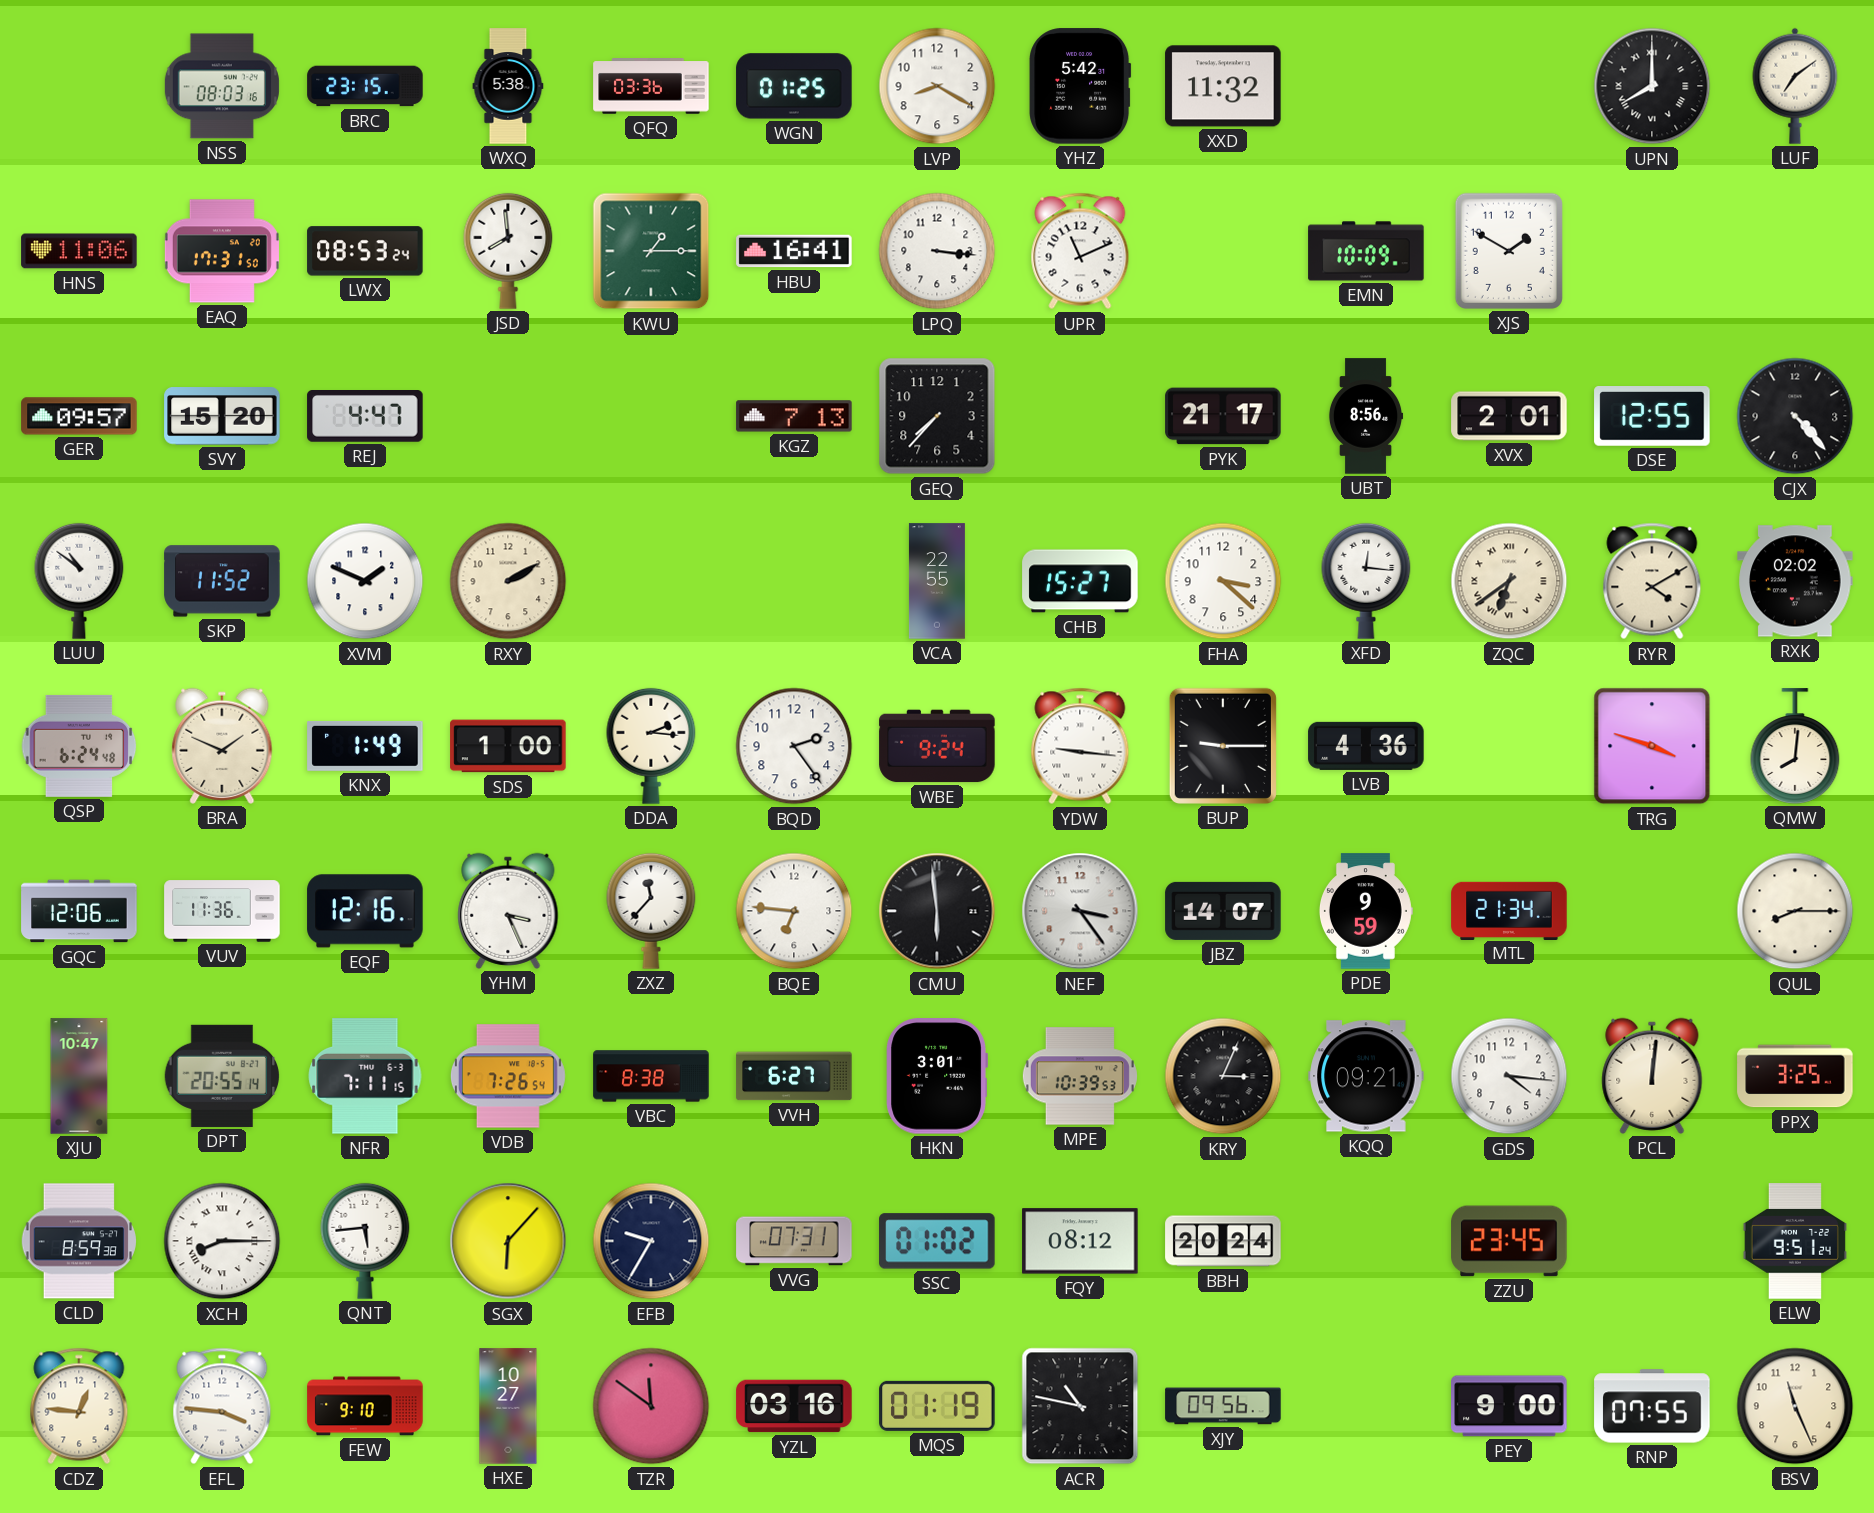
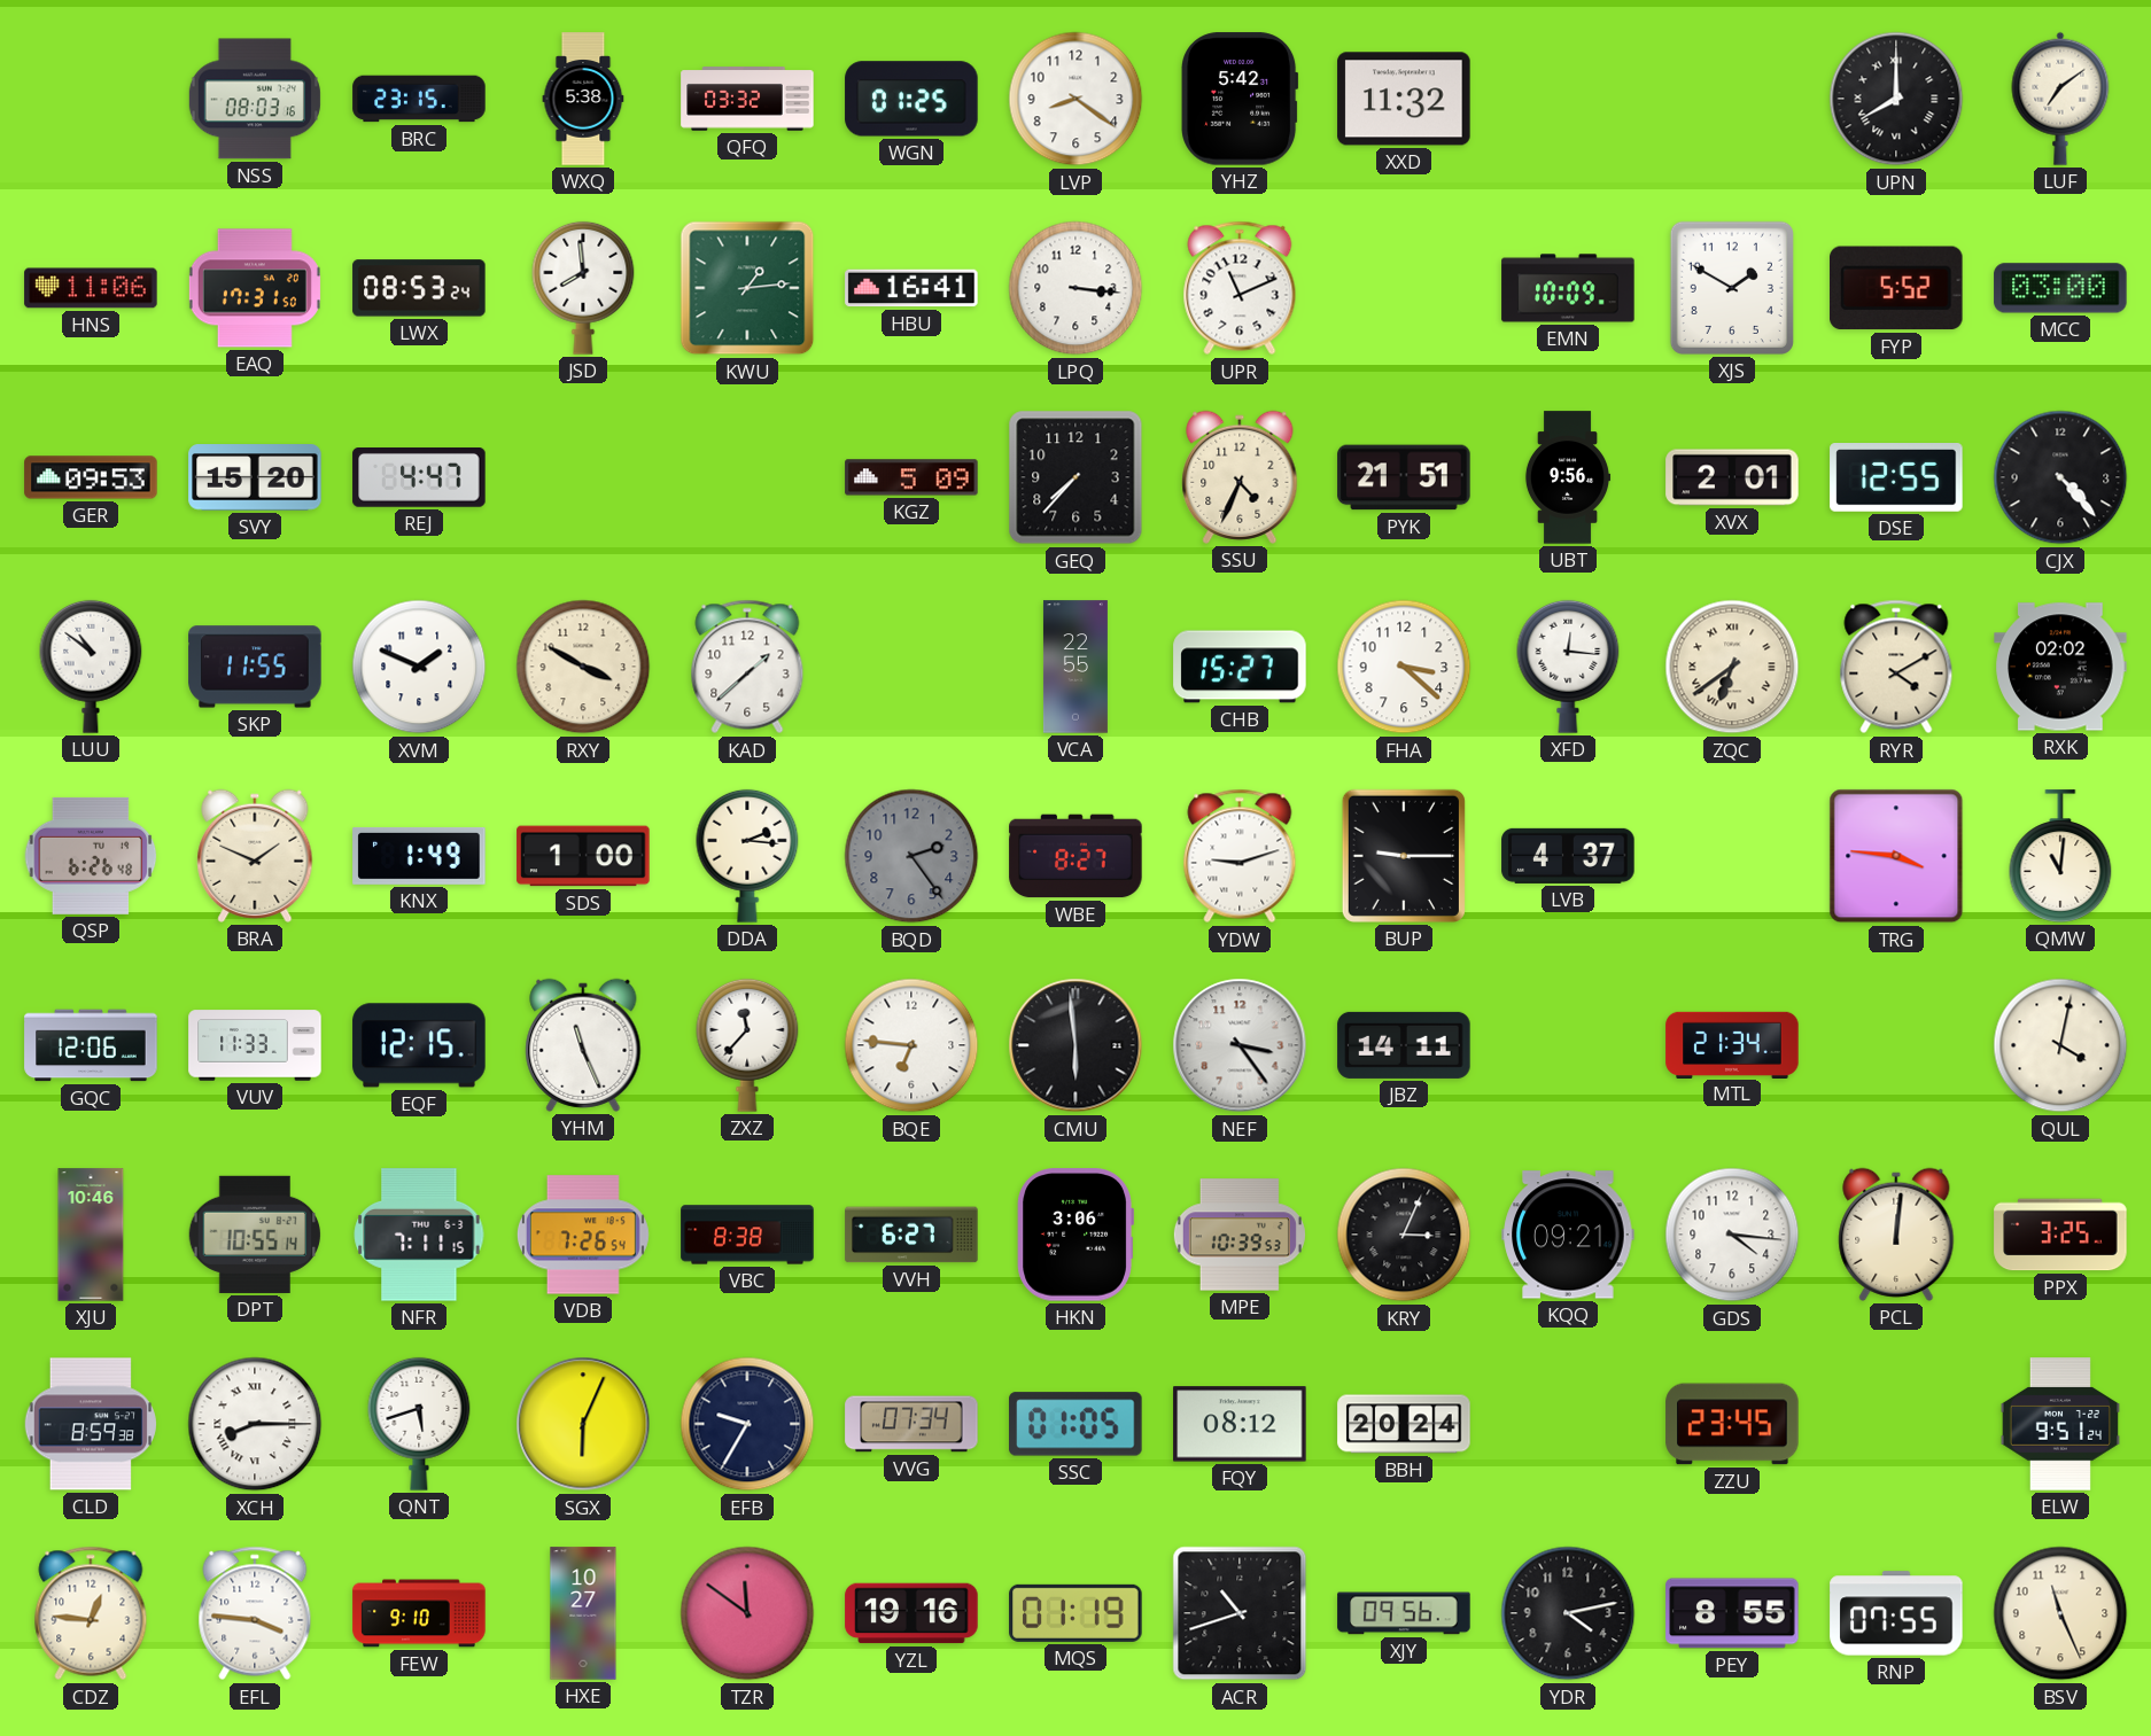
QFQ: 03:36 -> 03:32 (747, 99)
LVP: 8:20 -> 8:21 (1075, 99)
KWU: 1:15 -> 1:14 (747, 288)
FYP: none -> 5:52 (1897, 288)
MCC: none -> 03:00 (2060, 288)
GER: 09:57 -> 09:53 (91, 477)
KGZ: 7:13 -> 5:09 (911, 477)
SSU: none -> 4:34 (1240, 477)
PYK: 21:17 -> 21:51 (1404, 477)
UBT: 8:56 -> 9:56 (1568, 477)
SKP: 11:52 -> 11:55 (255, 667)
RXY: 2:10 -> 3:50 (583, 667)
KAD: none -> 1:38 (747, 667)
QSP: 6:24 -> 6:26 (91, 856)
BQD dial: white -> grey (911, 856)
WBE: 9:24 -> 8:27 (1075, 856)
YDW: 9:16 -> 9:12 (1240, 856)
LVB: 4:36 -> 4:37 (1568, 856)
TRG: 3:48 -> 3:46 (1896, 856)
QMW: 8:01 -> 11:01 (2060, 856)
VUV: 11:36 -> 11:33 (255, 1045)
EQF: 12:16 -> 12:15 (419, 1045)
YHM: 3:26 -> 11:26 (583, 1045)
JBZ: 14:07 -> 14:11 (1404, 1045)
PDE: 9:59 -> none (1365, 911)
QUL: 8:15 -> 4:02 (2060, 1045)
XJU: 10:47 -> 10:46 (91, 1235)
DPT: 20:55 -> 10:55 (255, 1235)
HKN: 3:01 -> 3:06 (1075, 1235)
QNT: 5:44 -> 5:42 (419, 1424)
SGX: 6:07 -> 6:04 (583, 1424)
VVG: 07:31 -> 07:34 (911, 1424)
SSC: 01:02 -> 01:05 (1075, 1424)
YZL: 03:16 -> 19:16 (911, 1613)
ACR: 10:47 -> 10:42 (1240, 1613)
YDR: none -> 4:13 (1568, 1613)
PEY: 9:00 -> 8:55 (1732, 1613)
